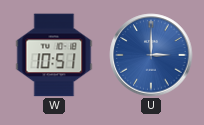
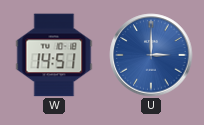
W: 10:51 -> 14:51 (54, 55)
